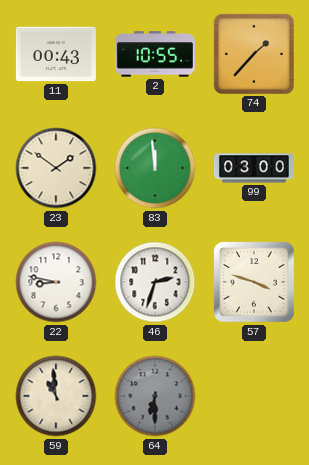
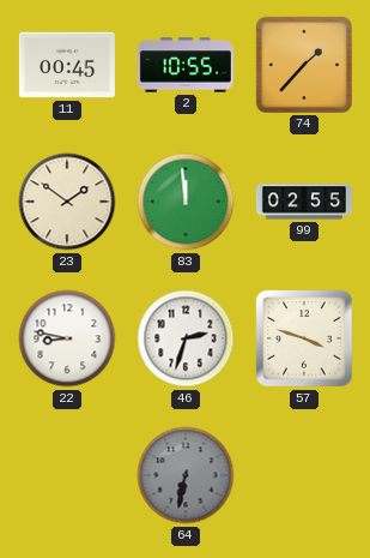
11: 00:43 -> 00:45 (67, 65)
99: 03:00 -> 02:55 (304, 202)
59: 10:59 -> none (56, 396)
64: 6:30 -> 6:32 (186, 475)
